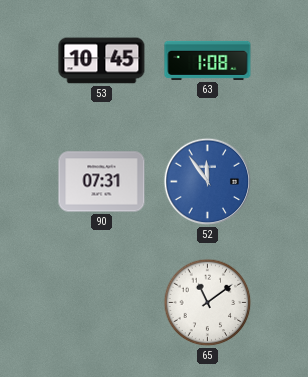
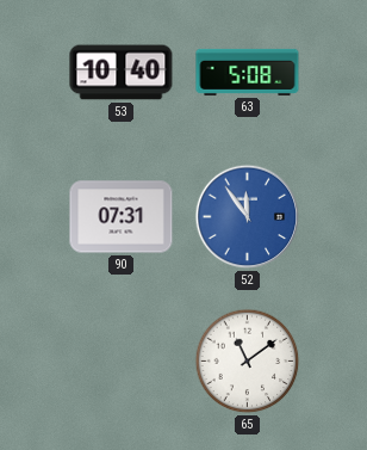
53: 10:45 -> 10:40 (122, 73)
63: 1:08 -> 5:08 (248, 72)
